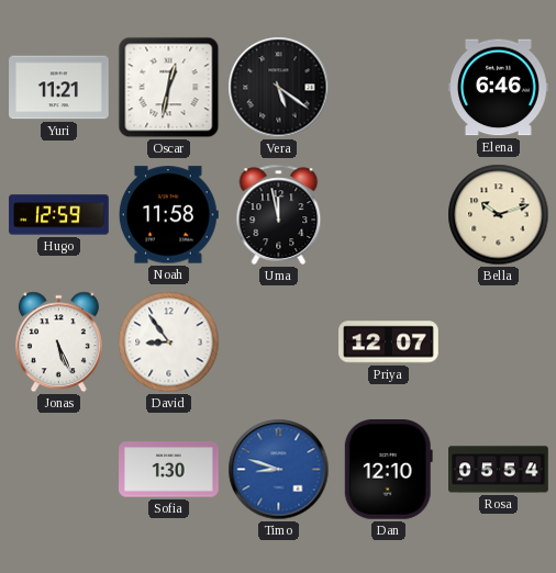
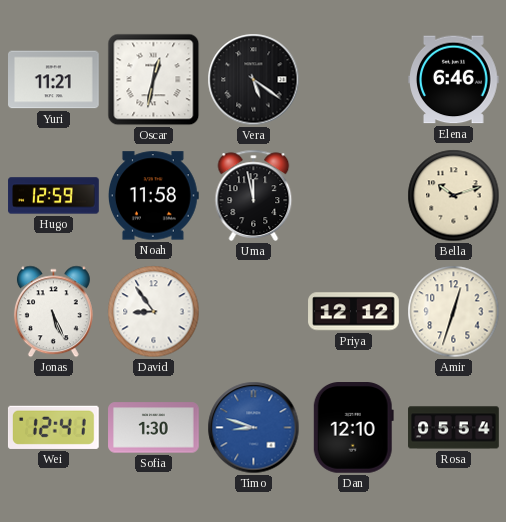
Priya: 12:07 -> 12:12 (354, 312)
Amir: none -> 12:33 (454, 312)
Wei: none -> 12:41 (53, 427)
